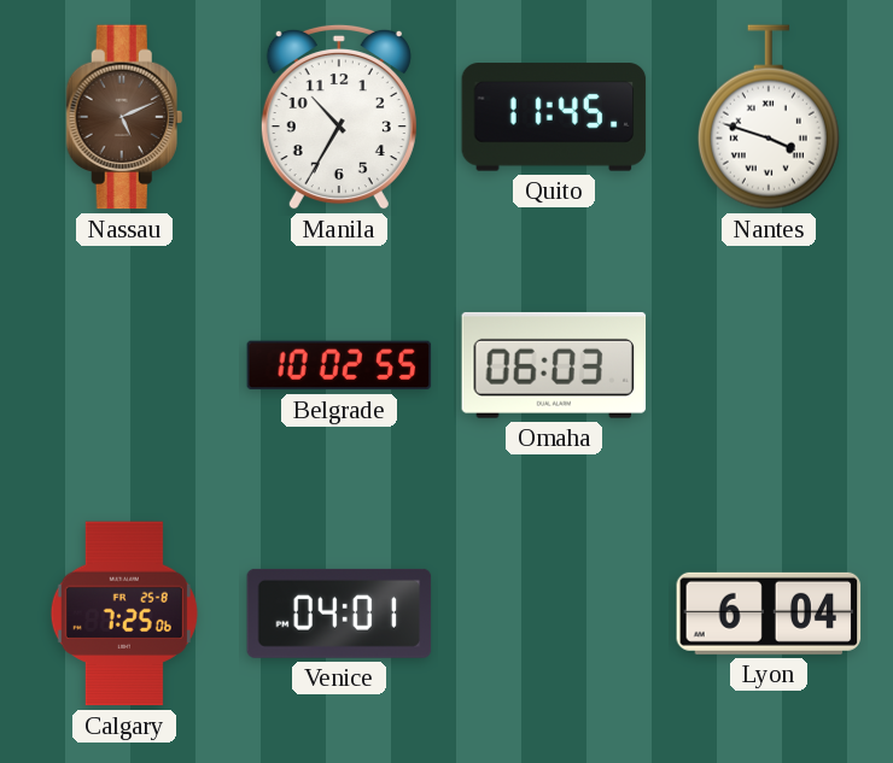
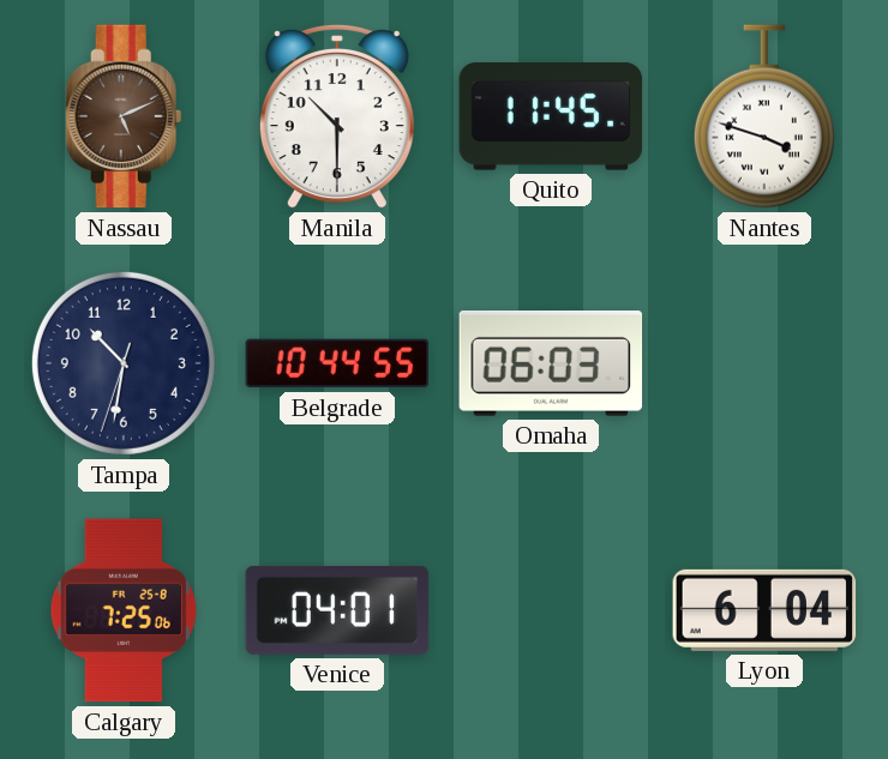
Manila: 10:35 -> 10:30 (337, 116)
Tampa: none -> 10:31 (124, 363)
Belgrade: 10:02 -> 10:44 (337, 363)
